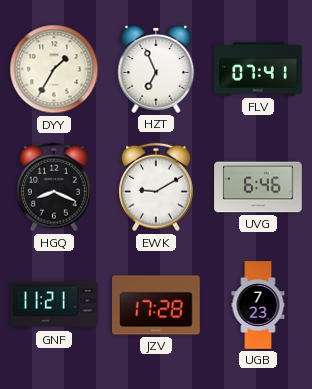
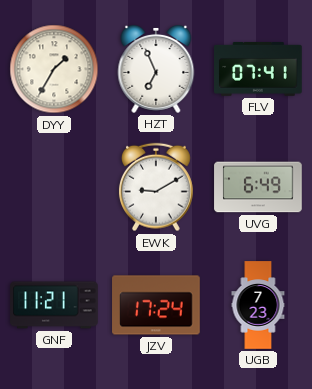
HGQ: 8:19 -> none (54, 187)
UVG: 6:46 -> 6:49 (258, 187)
JZV: 17:28 -> 17:24 (156, 305)
